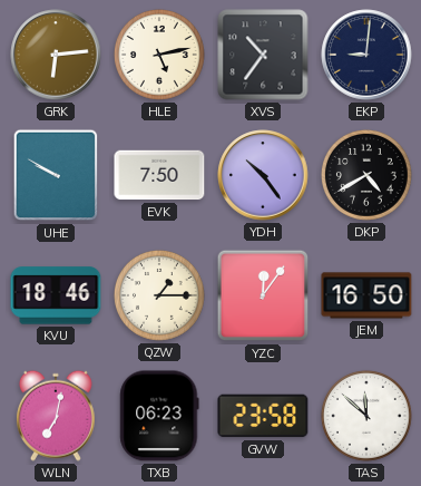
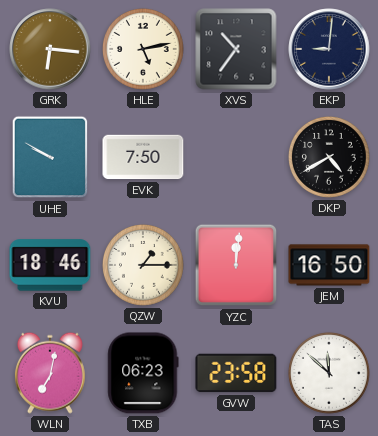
GRK: 6:14 -> 6:16 (50, 49)
YDH: 10:24 -> none (263, 175)
YZC: 12:06 -> 12:01 (236, 265)
